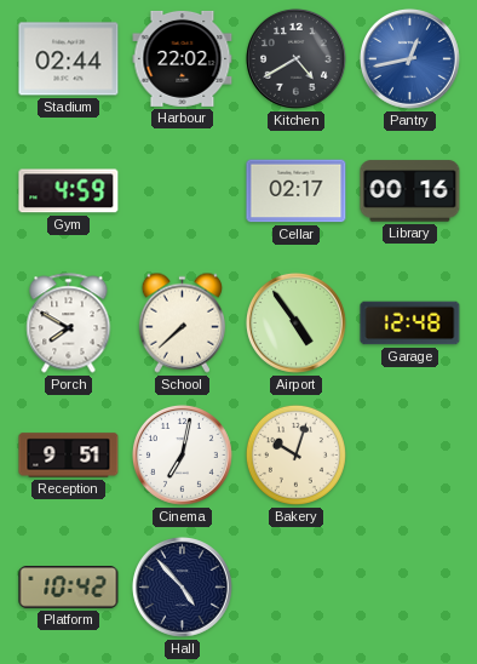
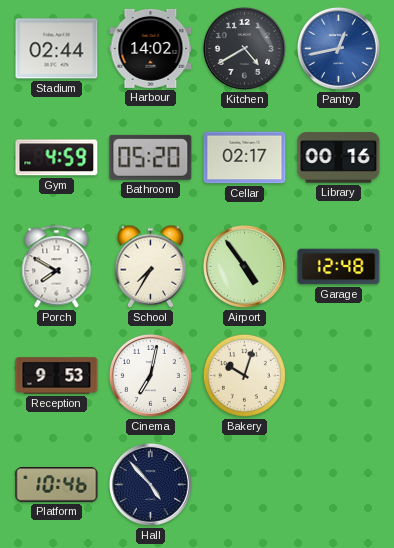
Harbour: 22:02 -> 14:02 (151, 48)
Bathroom: none -> 05:20 (151, 157)
School: 7:38 -> 7:35 (150, 266)
Reception: 9:51 -> 9:53 (57, 376)
Platform: 10:42 -> 10:46 (57, 485)
